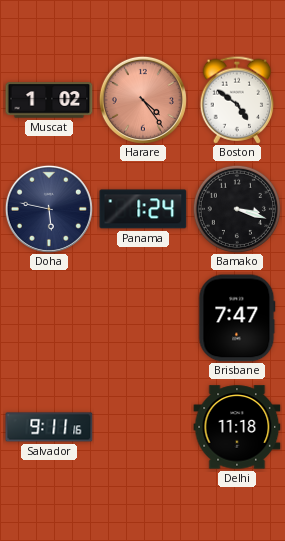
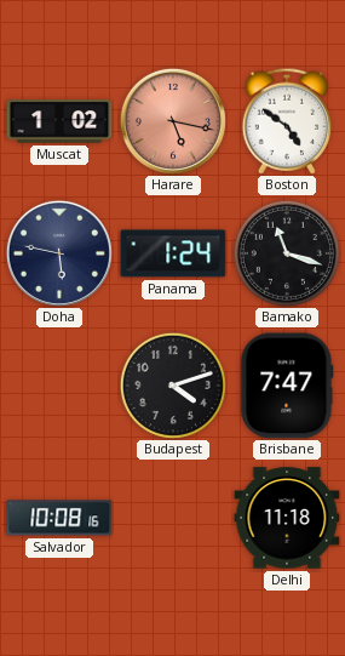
Harare: 4:24 -> 5:17 (173, 121)
Bamako: 3:18 -> 11:18 (287, 253)
Budapest: none -> 4:12 (173, 386)
Salvador: 9:11 -> 10:08 (59, 518)
